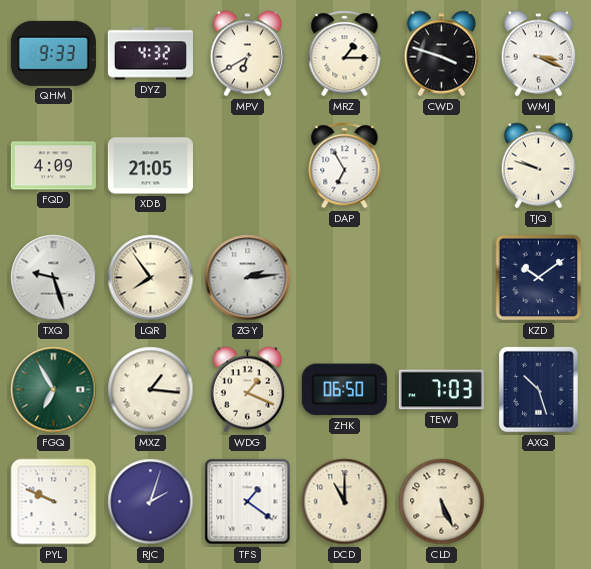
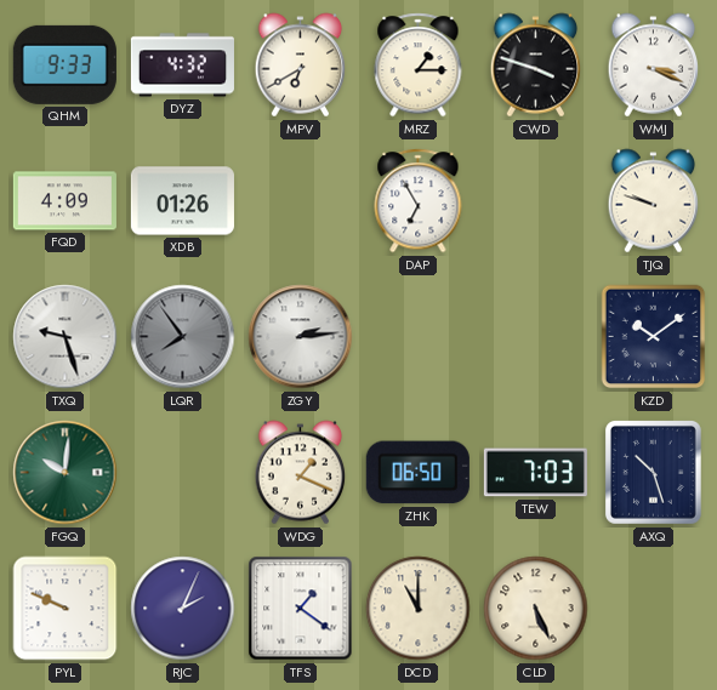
XDB: 21:05 -> 01:26 (182, 201)
LQR dial: cream -> grey (183, 337)
FGQ: 6:55 -> 10:01 (66, 473)
MXZ: 1:16 -> none (151, 390)
RJC: 2:03 -> 2:04 (183, 609)
